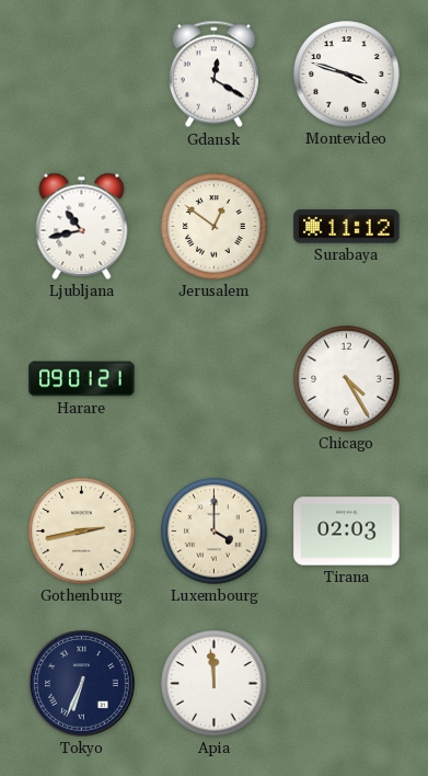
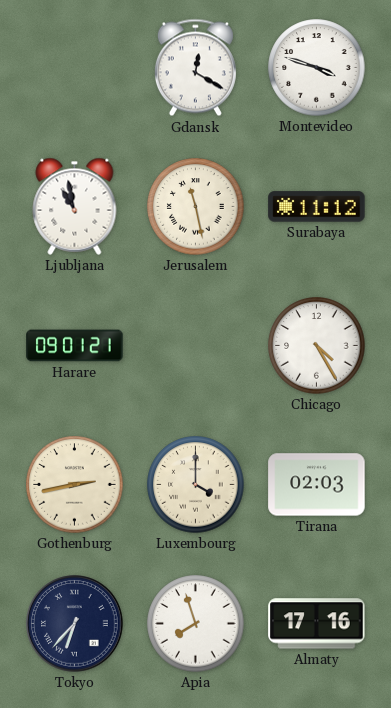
Ljubljana: 10:43 -> 10:58 (75, 206)
Jerusalem: 12:51 -> 11:28 (196, 207)
Tokyo: 6:34 -> 6:37 (75, 624)
Apia: 11:59 -> 7:57 (196, 624)
Almaty: none -> 17:16 (317, 624)
